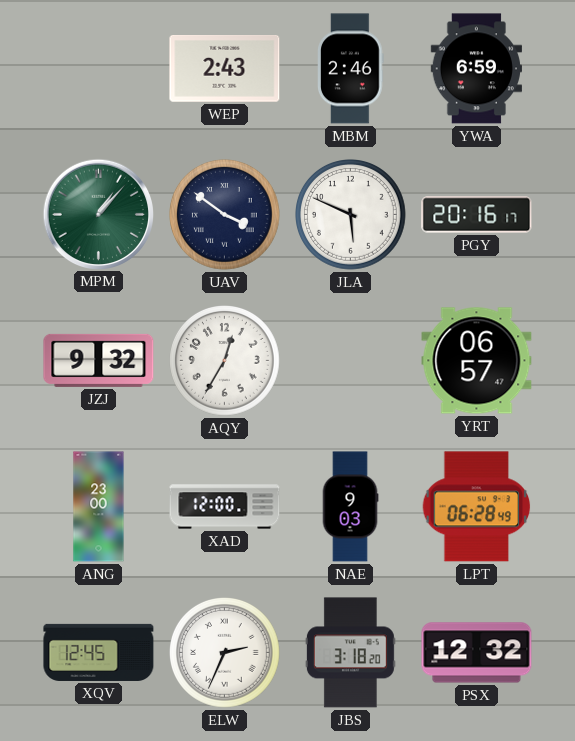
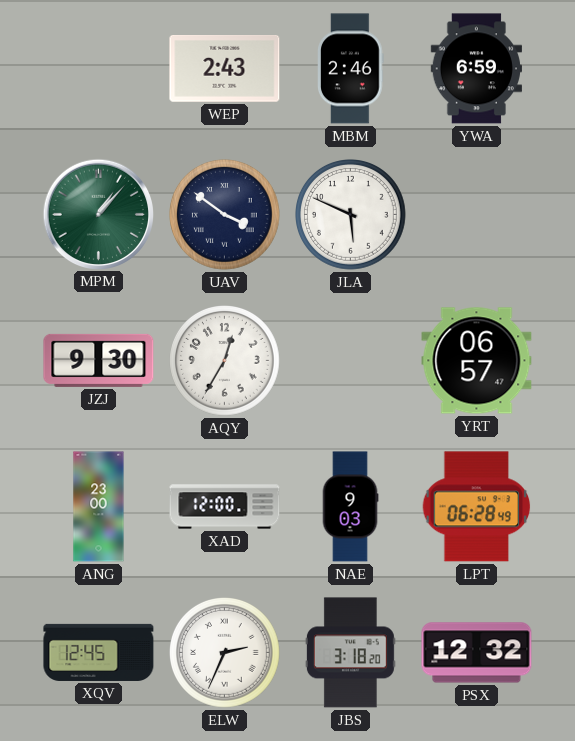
PGY: 20:16 -> none (477, 215)
JZJ: 9:32 -> 9:30 (99, 360)
